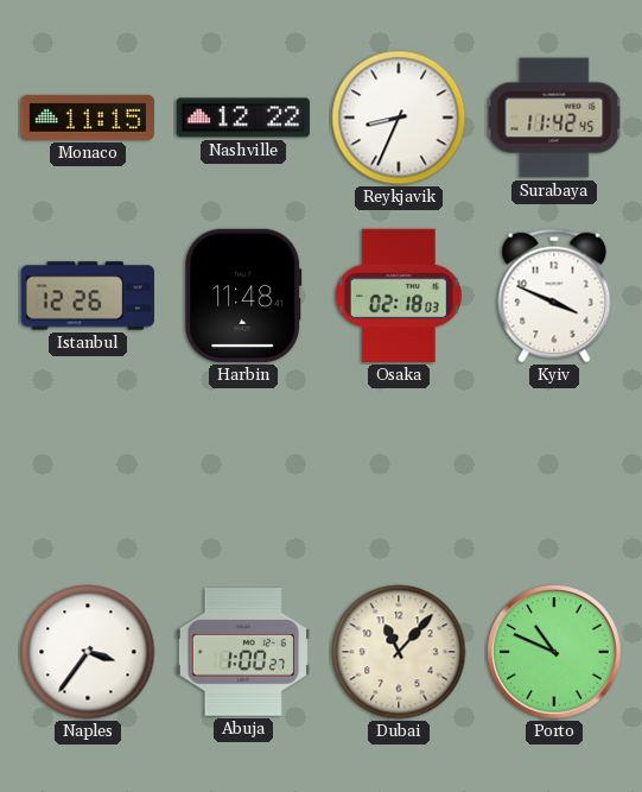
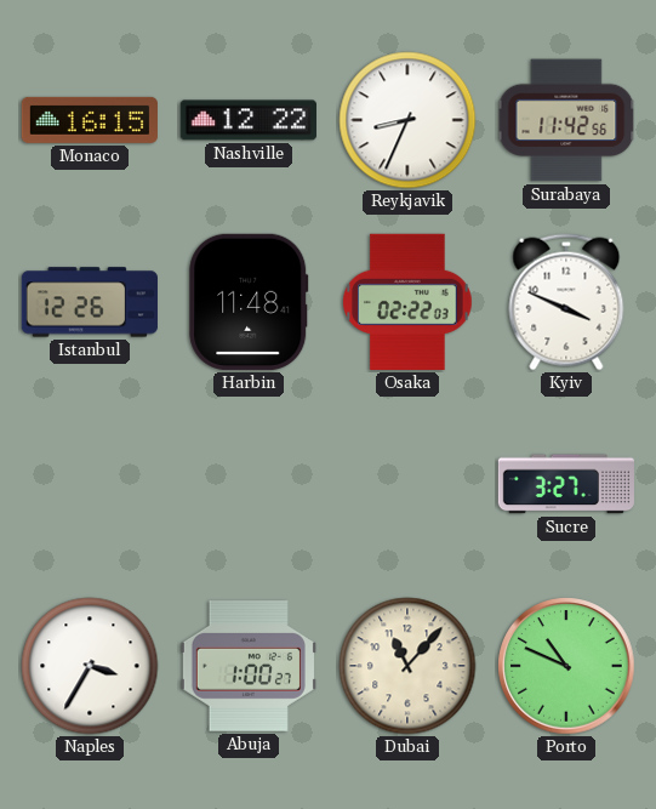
Monaco: 11:15 -> 16:15 (90, 120)
Surabaya: 11:42:45 -> 11:42:56 (566, 120)
Osaka: 02:18 -> 02:22 (407, 302)
Sucre: none -> 3:27 (566, 484)
Naples: 3:36 -> 3:35 (90, 666)
